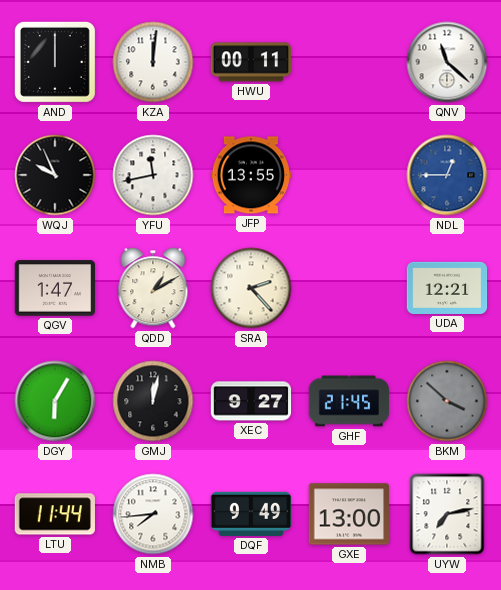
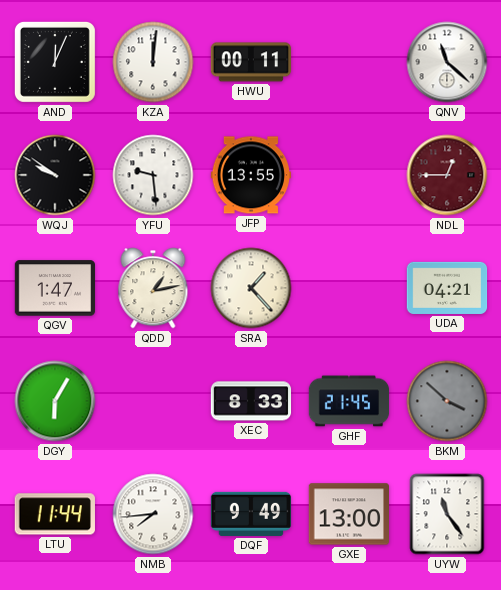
AND: 12:00 -> 12:04 (55, 62)
WQJ: 9:56 -> 9:51 (55, 175)
YFU: 11:43 -> 9:29 (153, 175)
NDL dial: blue -> burgundy (447, 175)
QDD: 1:10 -> 1:13 (153, 288)
SRA: 2:23 -> 1:23 (251, 288)
UDA: 12:21 -> 04:21 (447, 288)
GMJ: 12:02 -> none (153, 401)
XEC: 9:27 -> 8:33 (251, 401)
UYW: 7:13 -> 11:24 (447, 514)
